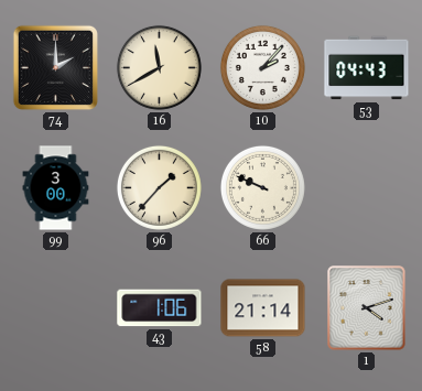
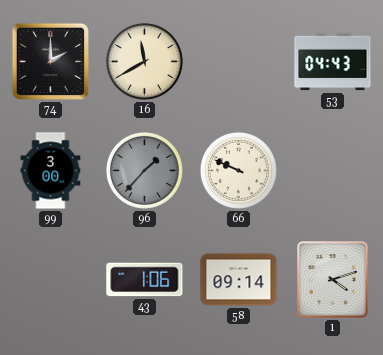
10: 2:07 -> none (262, 67)
96 dial: cream -> grey (144, 170)
58: 21:14 -> 09:14 (239, 280)
